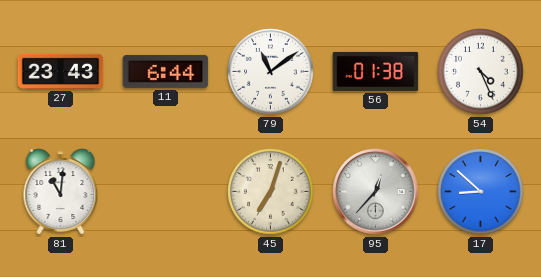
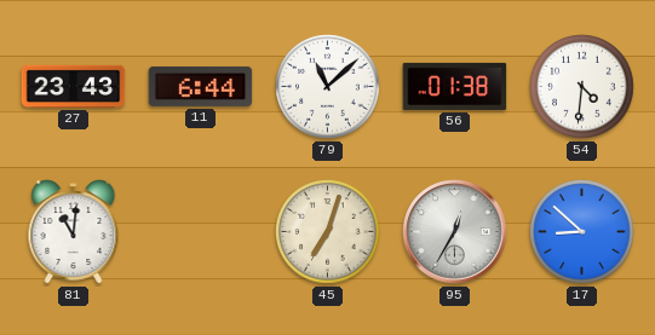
79: 11:09 -> 11:08 (328, 87)
54: 4:26 -> 4:31 (582, 87)
95: 12:37 -> 12:35 (455, 232)
